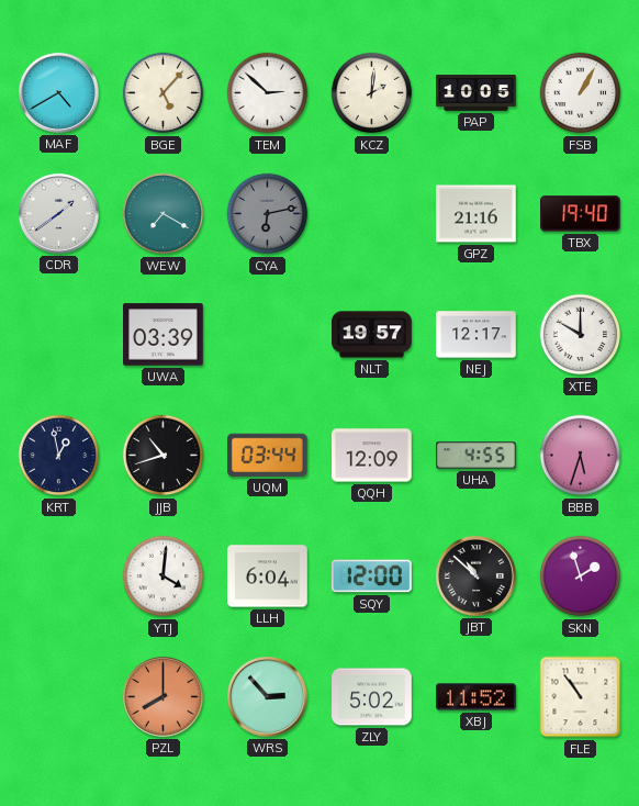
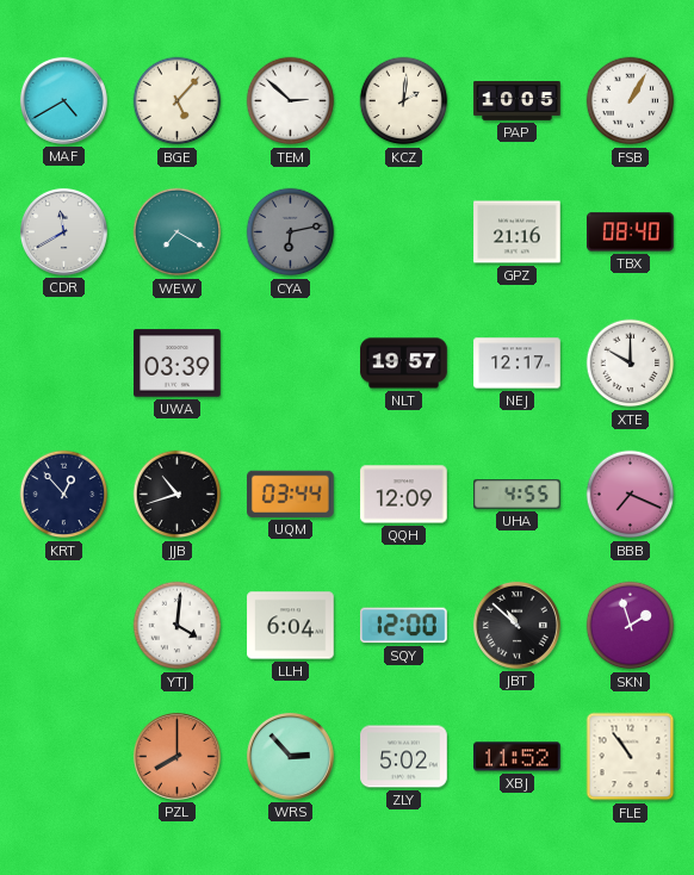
CDR: 1:39 -> 11:40 (63, 231)
TBX: 19:40 -> 08:40 (631, 232)
KRT: 12:58 -> 12:53 (64, 495)
BBB: 5:33 -> 7:19 (631, 495)
